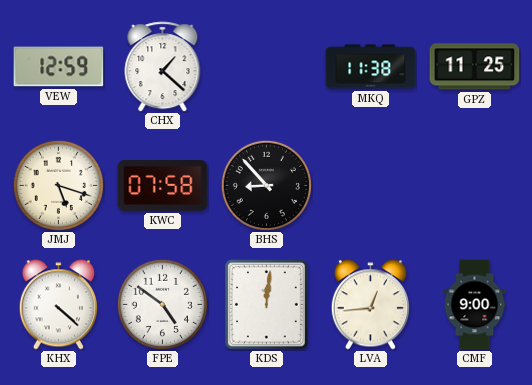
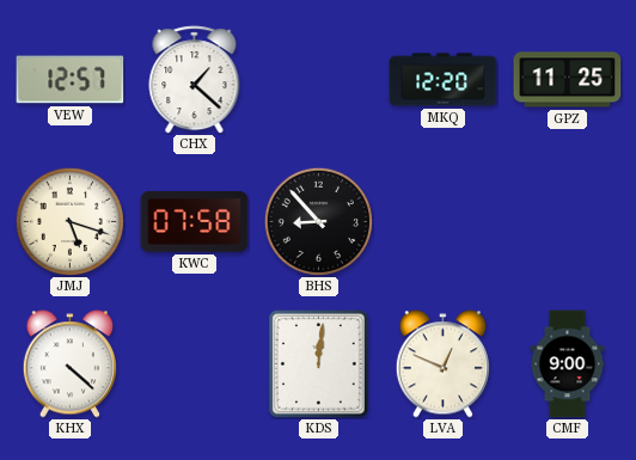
VEW: 12:59 -> 12:57 (71, 80)
MKQ: 11:38 -> 12:20 (444, 80)
FPE: 4:51 -> none (162, 304)
LVA: 12:44 -> 12:49 (442, 364)
